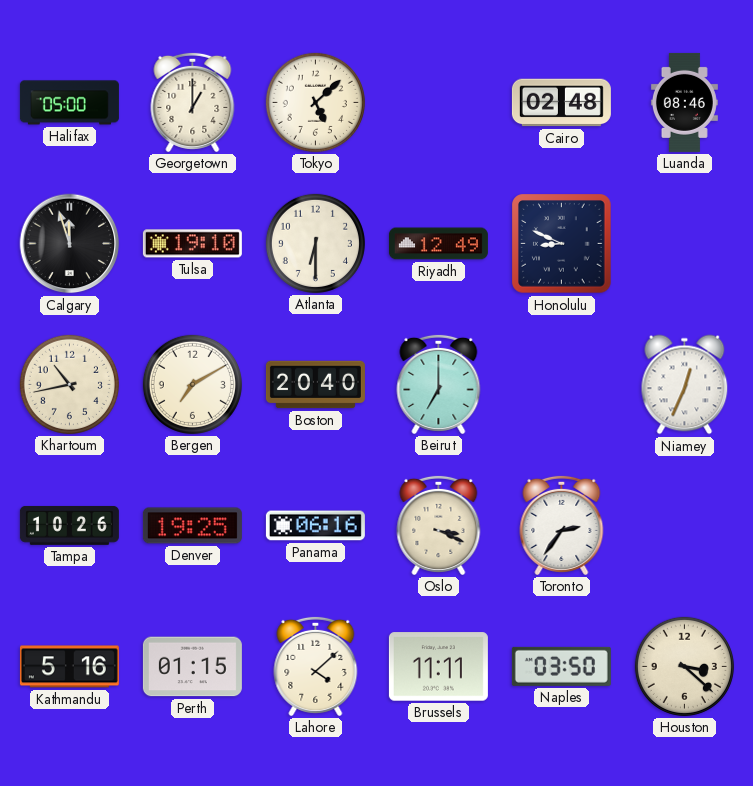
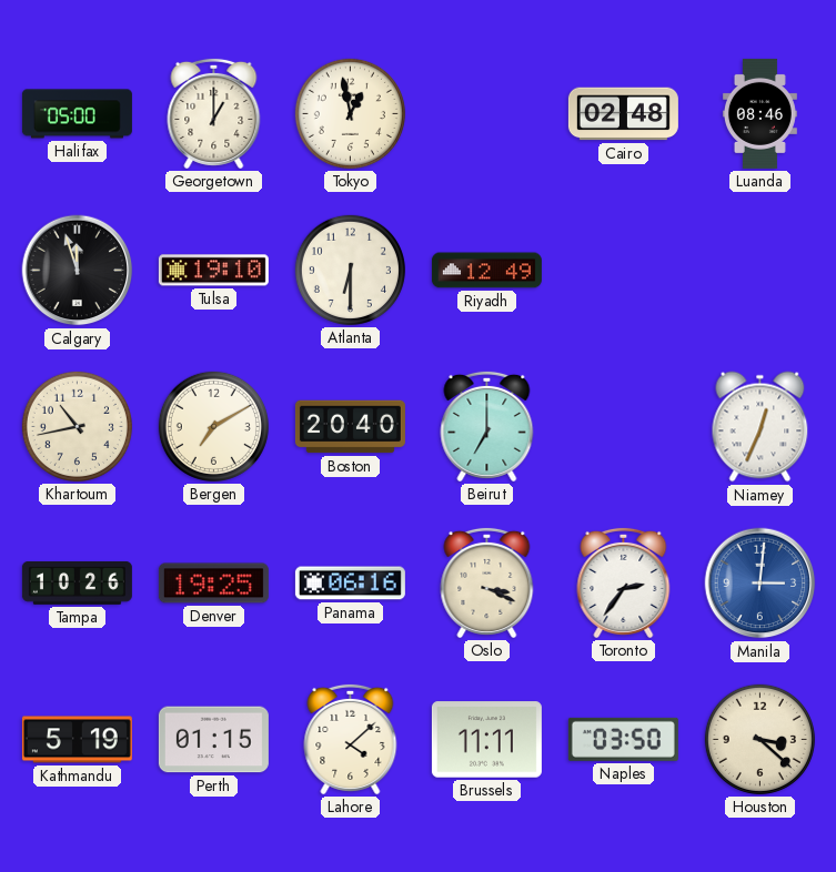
Tokyo: 5:08 -> 12:58 (350, 113)
Honolulu: 8:49 -> none (562, 244)
Manila: none -> 3:01 (761, 584)
Kathmandu: 5:16 -> 5:19 (77, 740)
